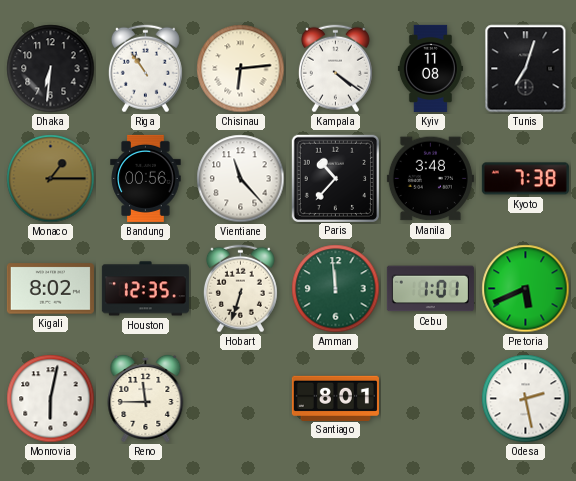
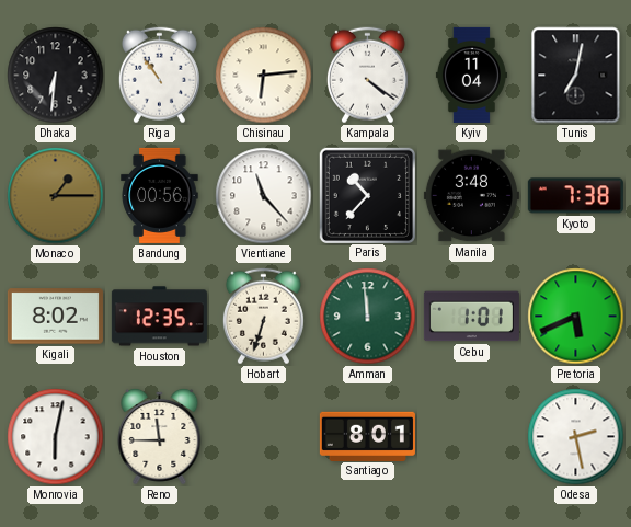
Kyiv: 11:08 -> 11:04 (471, 75)
Tunis: 7:03 -> 7:02 (576, 76)
